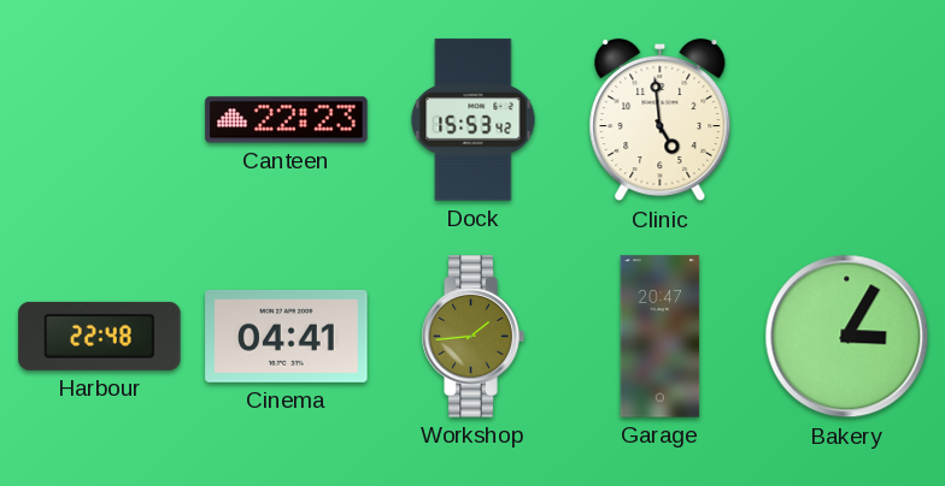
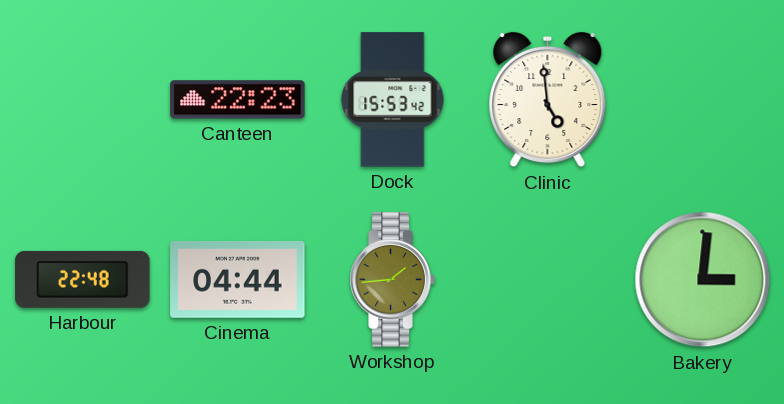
Cinema: 04:41 -> 04:44 (238, 279)
Garage: 20:47 -> none (661, 337)
Bakery: 3:05 -> 3:01 (703, 280)
